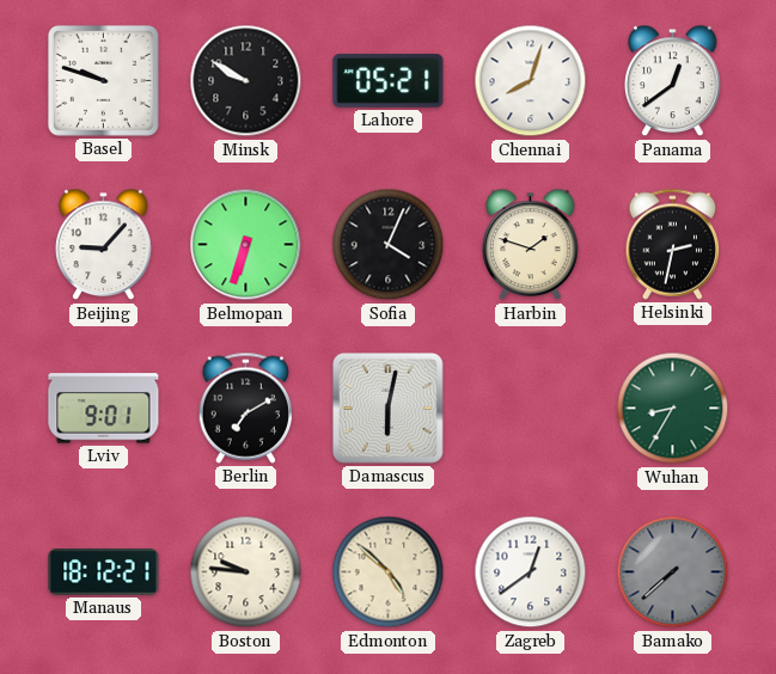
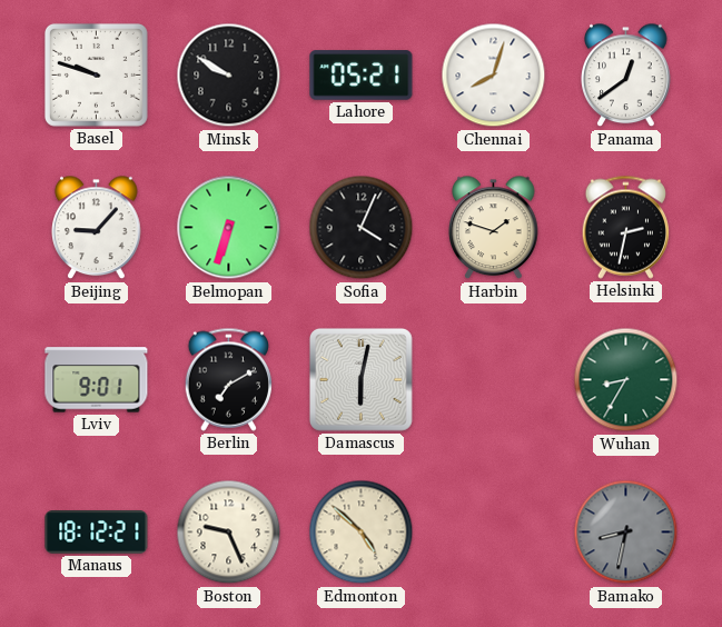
Boston: 9:46 -> 9:26 (229, 533)
Zagreb: 12:39 -> none (531, 572)
Bamako: 7:38 -> 8:32 (626, 533)
